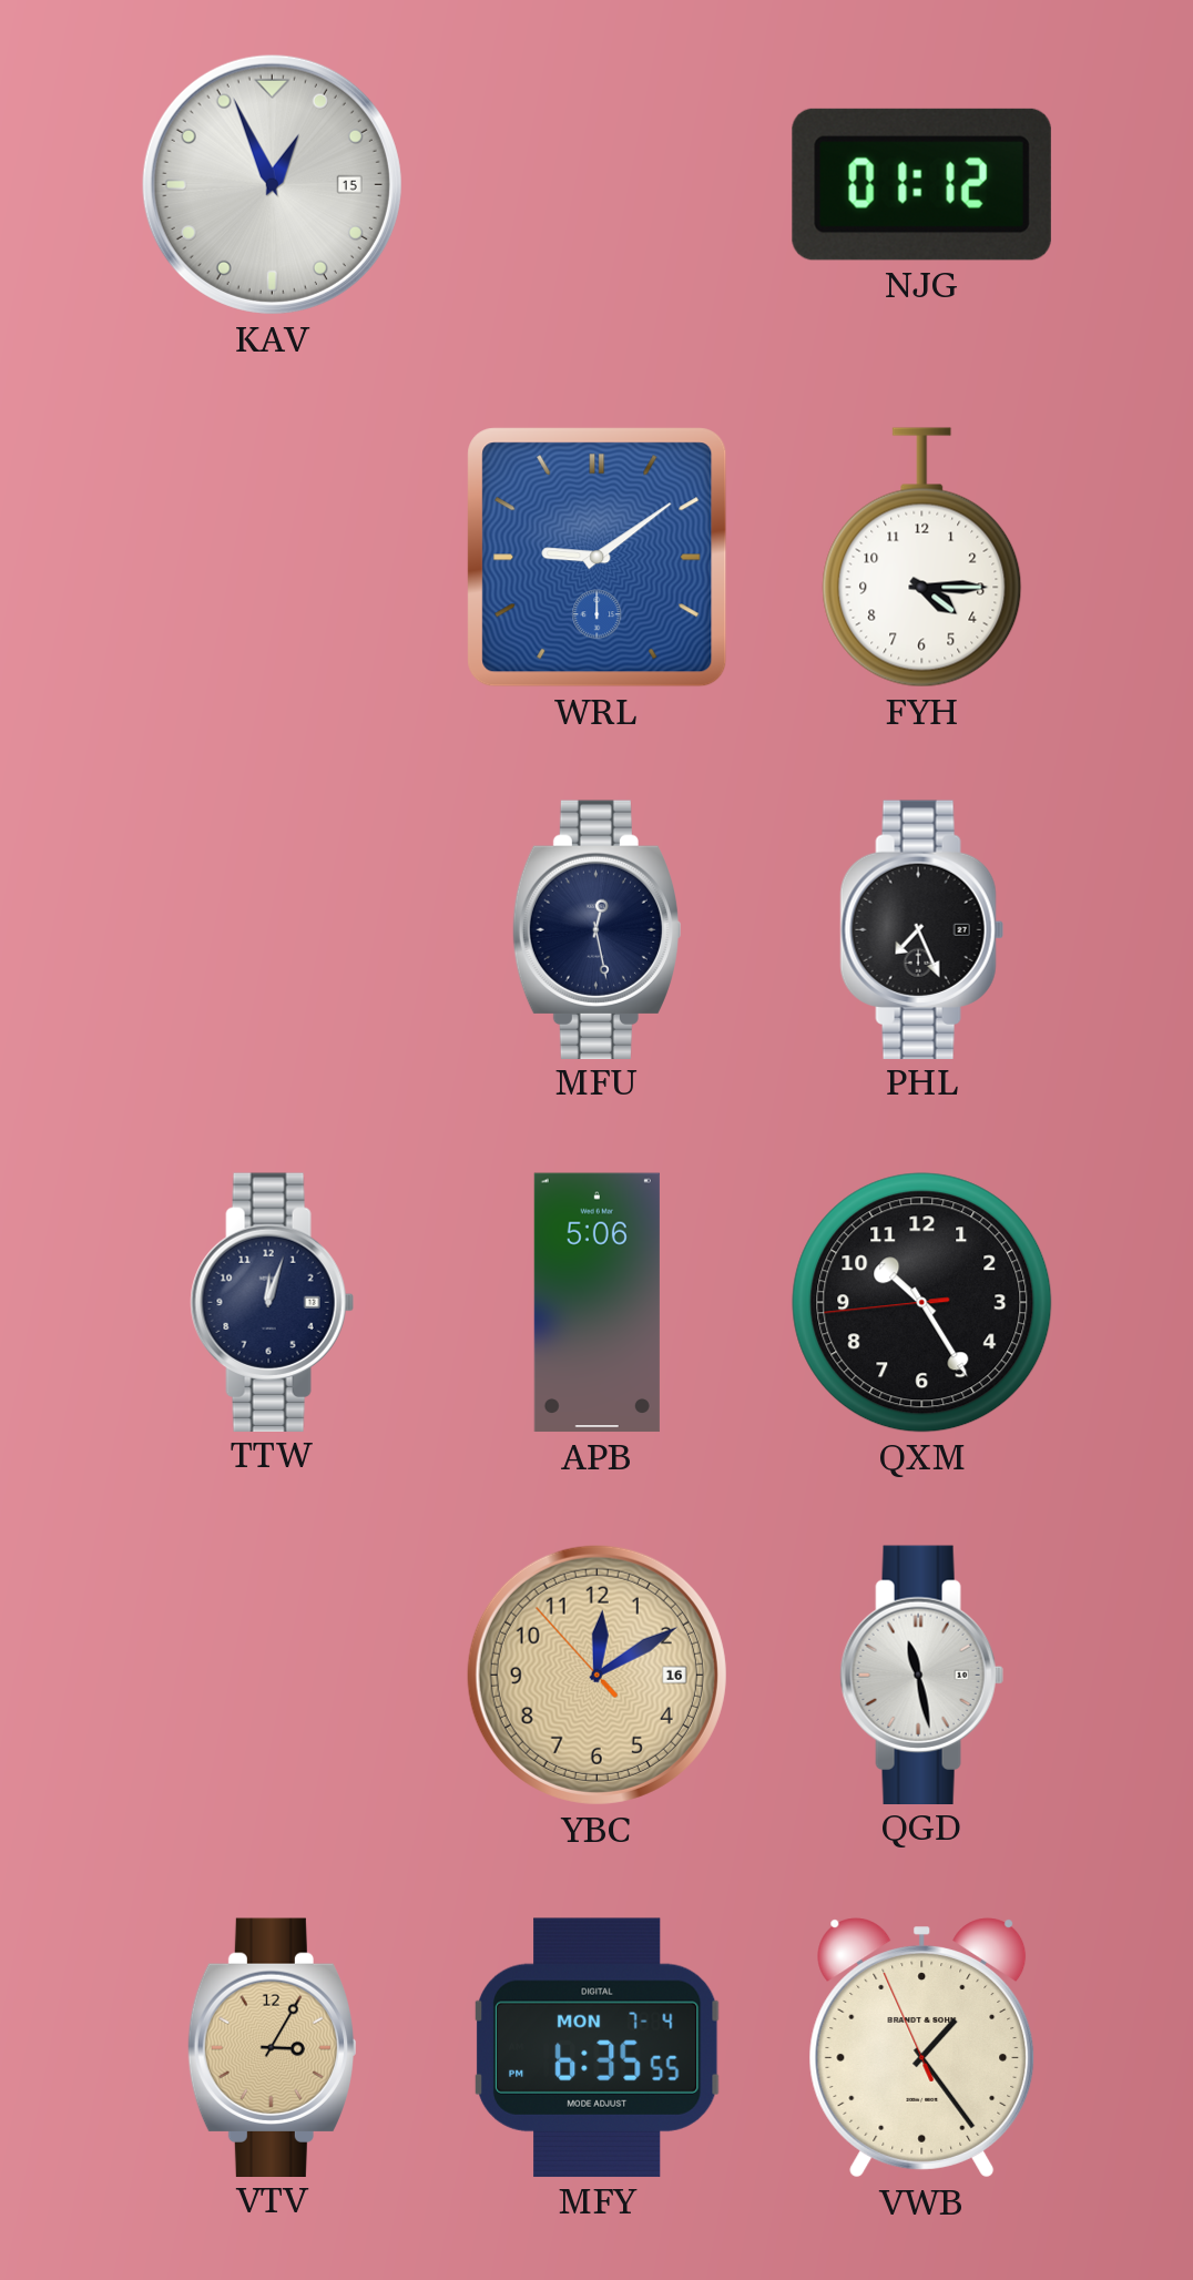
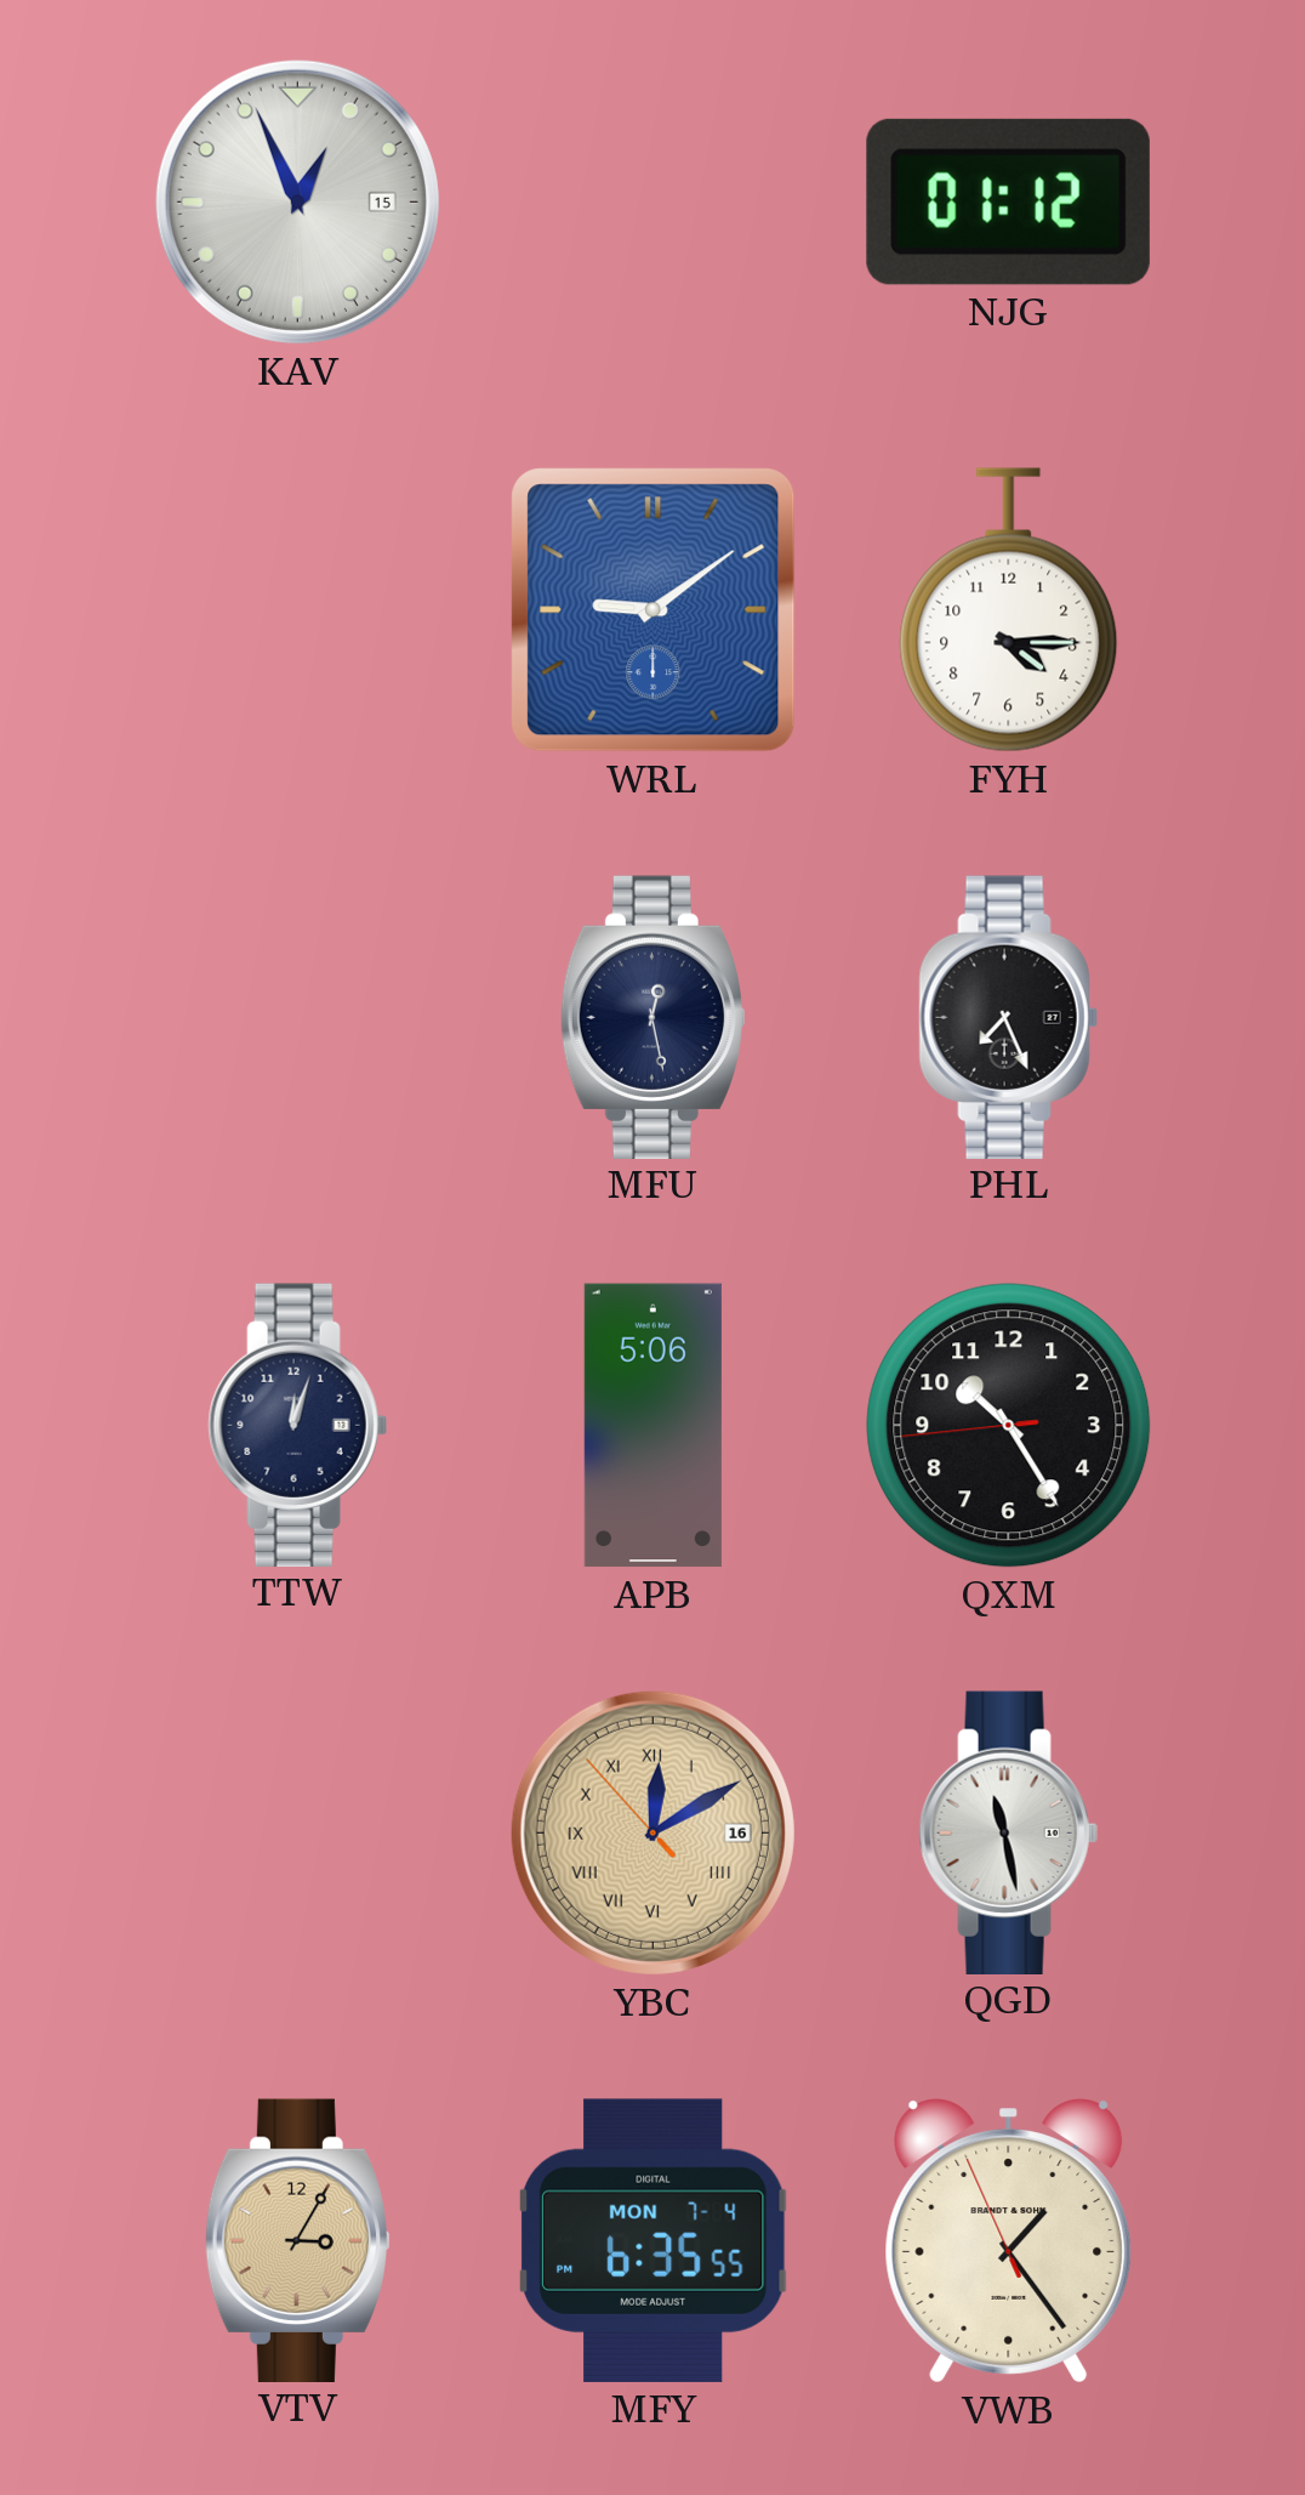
YBC numerals: Arabic -> Roman (652, 1832)
